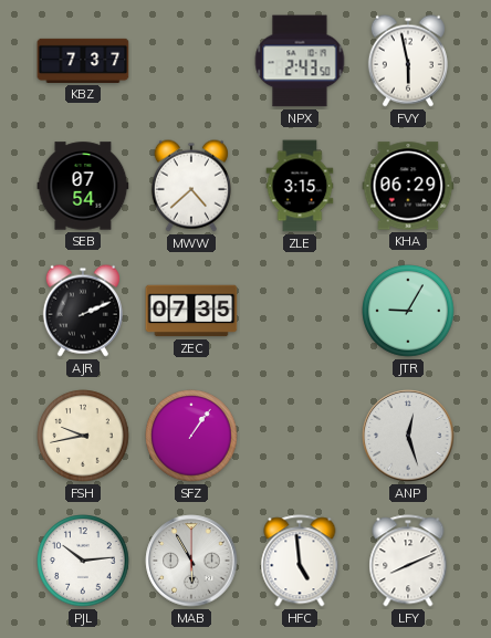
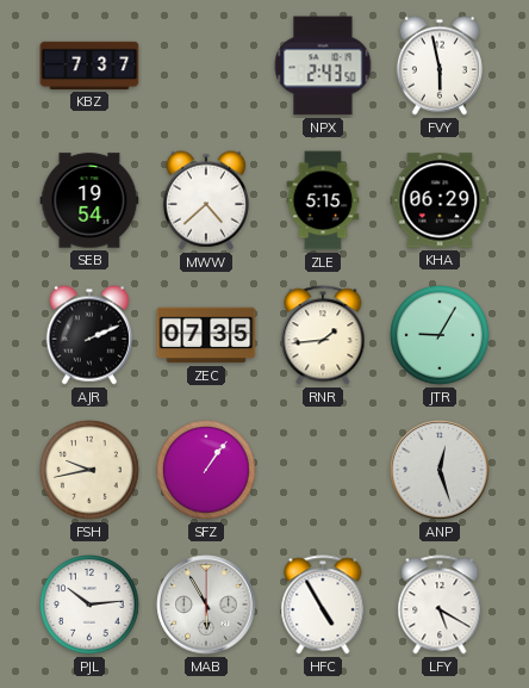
SEB: 07:54 -> 19:54 (89, 200)
ZLE: 3:15 -> 5:15 (323, 200)
RNR: none -> 1:44 (323, 335)
HFC: 4:59 -> 4:55 (323, 605)
LFY: 8:11 -> 5:20 (440, 605)
